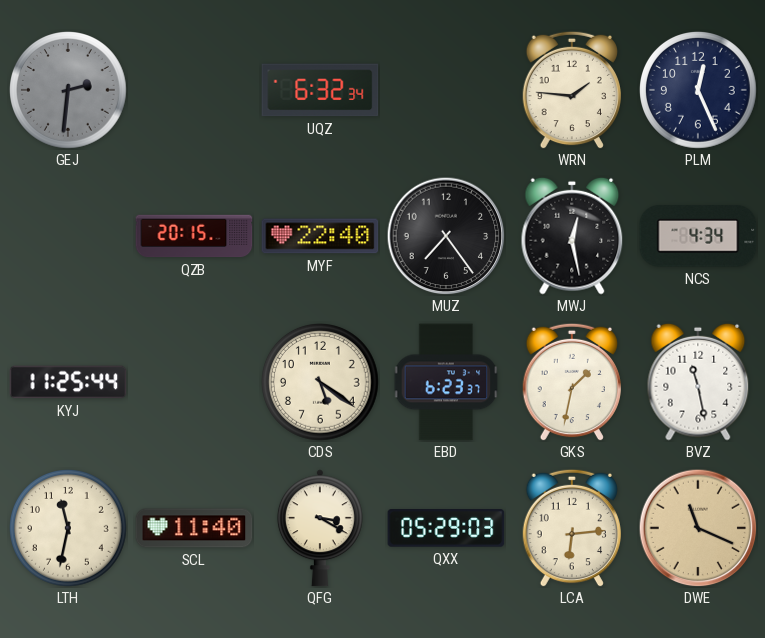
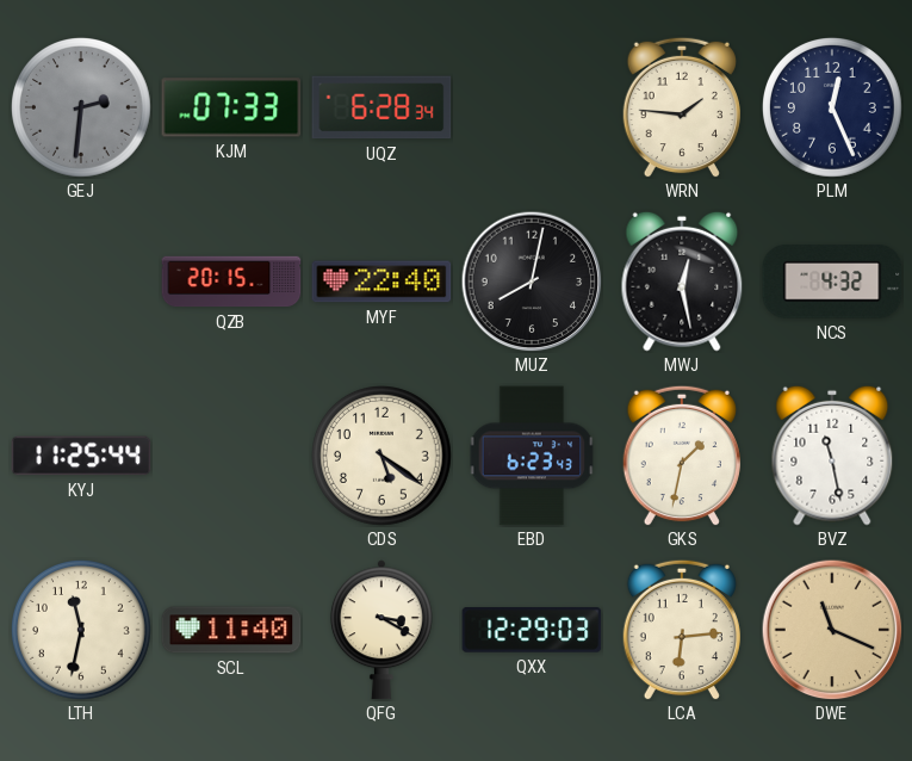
KJM: none -> 07:33 (231, 107)
UQZ: 6:32 -> 6:28 (381, 107)
MUZ: 7:24 -> 8:02 (532, 281)
NCS: 4:34 -> 4:32 (832, 281)
EBD: 6:23:37 -> 6:23:43 (532, 456)
QXX: 05:29 -> 12:29 (532, 630)
